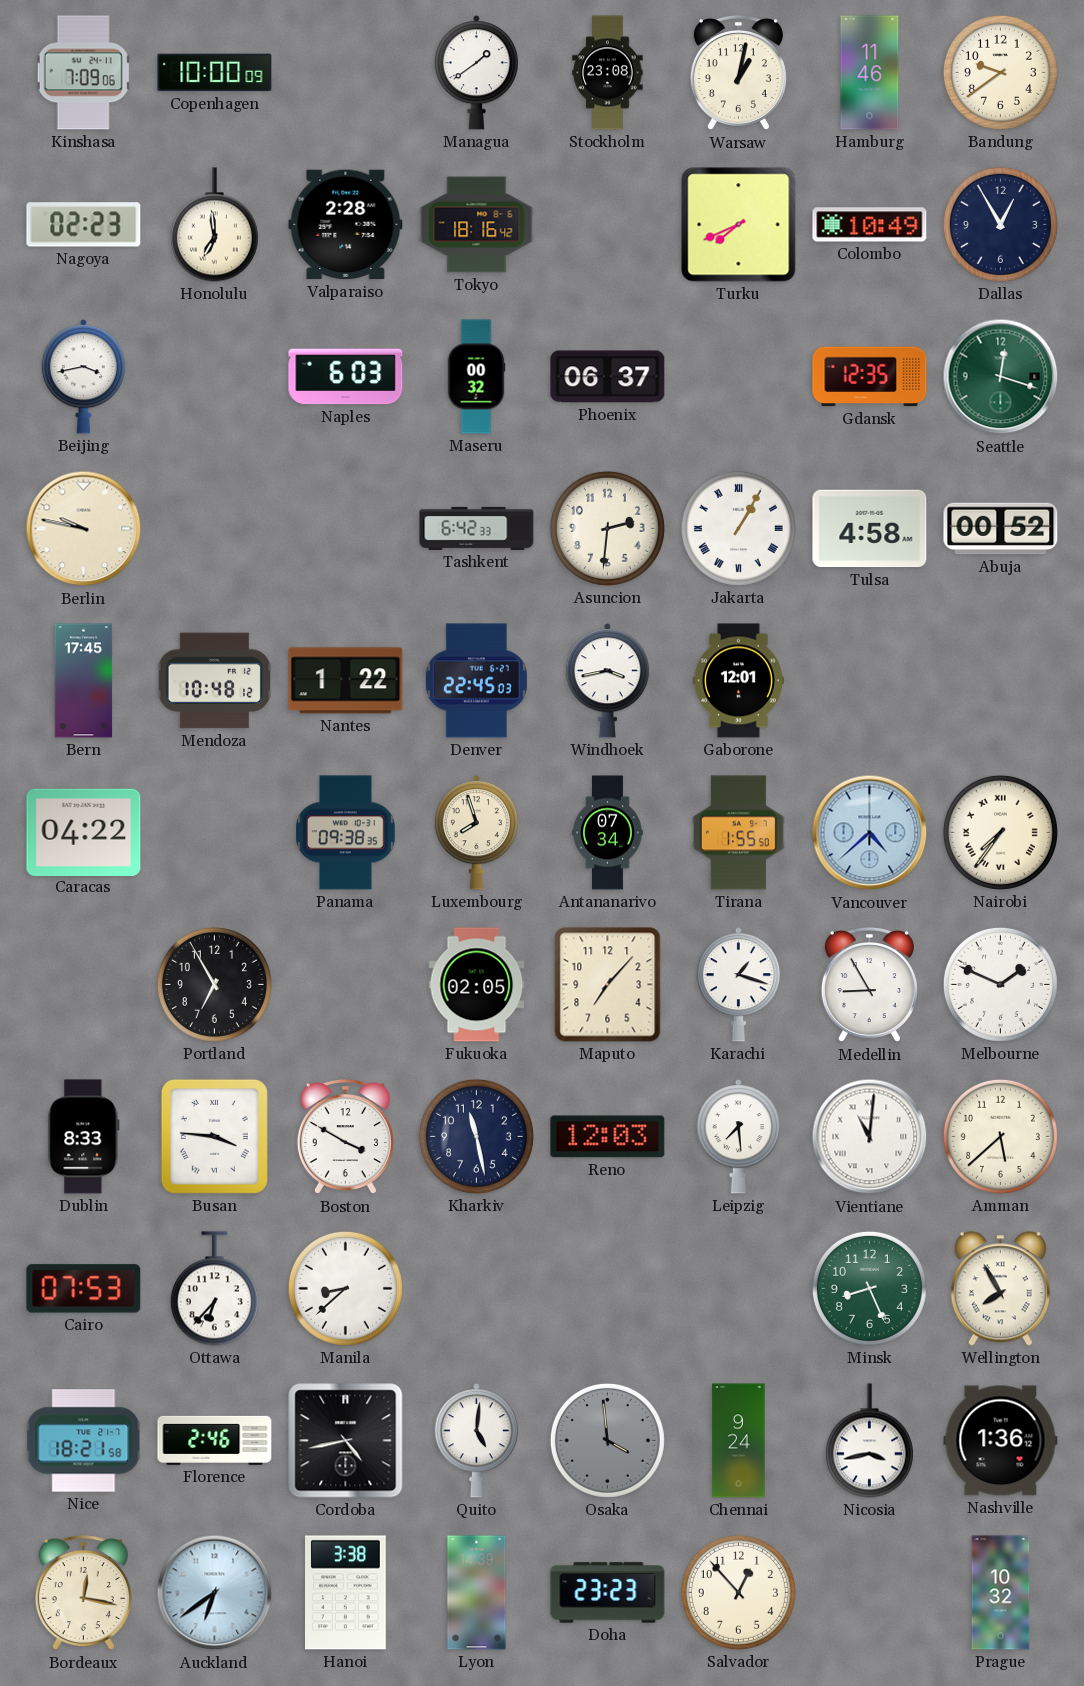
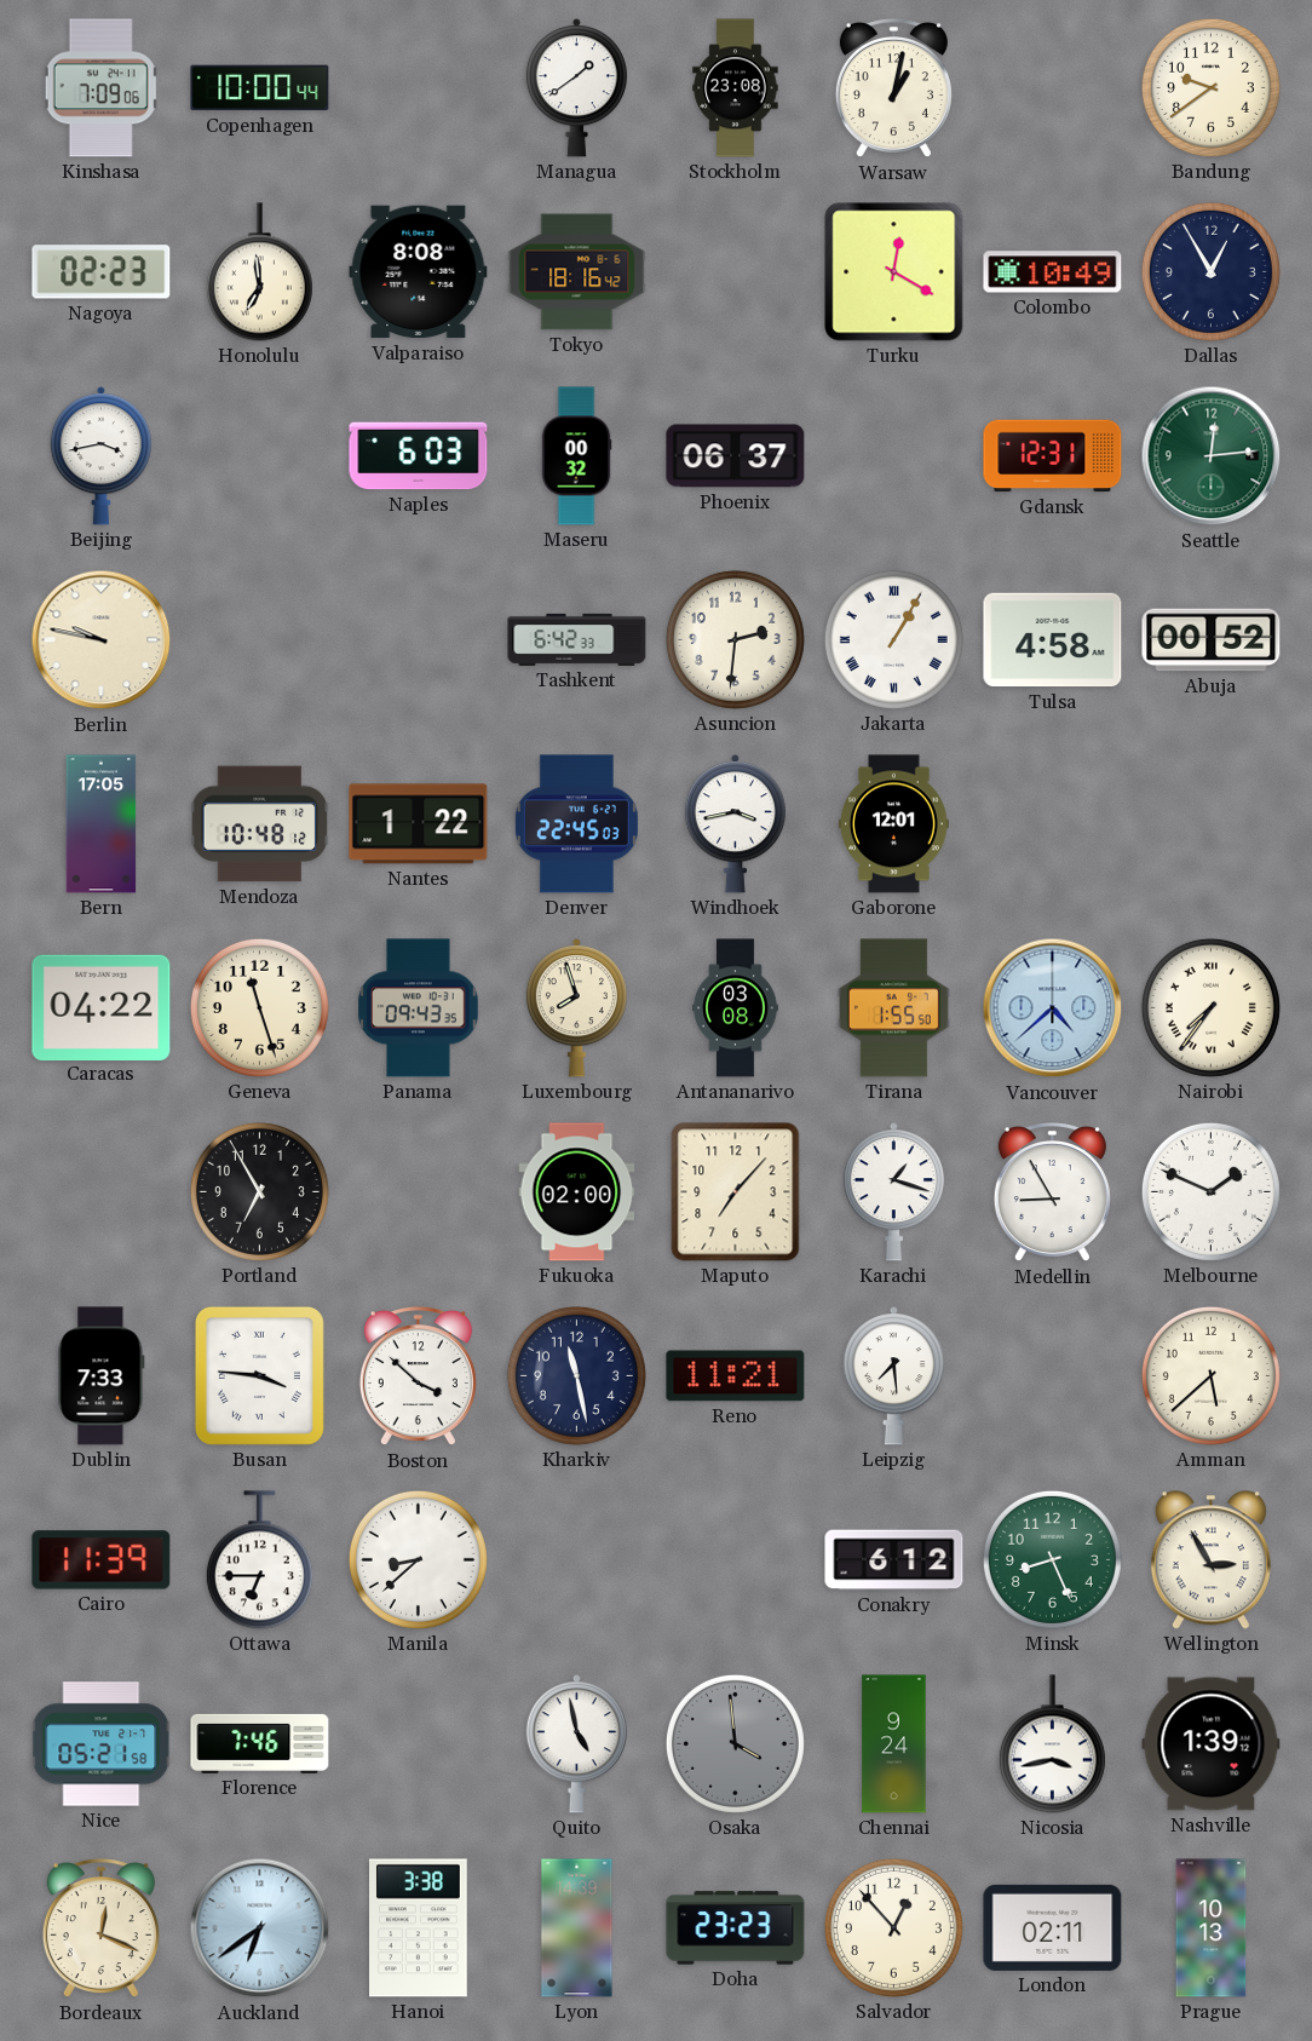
Copenhagen: 10:00:09 -> 10:00:44 (260, 88)
Hamburg: 11:46 -> none (870, 73)
Valparaiso: 2:28 -> 8:08 (419, 272)
Turku: 7:41 -> 12:20 (894, 272)
Gdansk: 12:35 -> 12:31 (1053, 456)
Seattle: 12:18 -> 12:14 (1212, 456)
Bern: 17:45 -> 17:05 (102, 824)
Geneva: none -> 11:27 (259, 1007)
Panama: 09:38 -> 09:43 (419, 1008)
Antananarivo: 07:34 -> 03:08 (736, 1008)
Fukuoka: 02:05 -> 02:00 (577, 1192)
Dublin: 8:33 -> 7:33 (102, 1376)
Boston: 3:50 -> 3:52 (418, 1378)
Reno: 12:03 -> 11:21 (736, 1376)
Vientiane: 11:01 -> none (870, 1137)
Cairo: 07:53 -> 11:39 (102, 1560)
Ottawa: 6:37 -> 6:45 (259, 1560)
Conakry: none -> 6:12 (894, 1560)
Wellington: 7:55 -> 2:55 (1210, 1560)
Nice: 18:21 -> 05:21 (102, 1744)
Florence: 2:46 -> 7:46 (260, 1743)
Cordoba: 4:43 -> none (346, 1441)
Quito: 5:01 -> 4:58 (576, 1744)
Nashville: 1:36 -> 1:39 (1212, 1744)
Bordeaux: 12:17 -> 12:19 (100, 1930)
London: none -> 02:11 (1053, 1927)
Prague: 10:32 -> 10:13 (1212, 1928)
